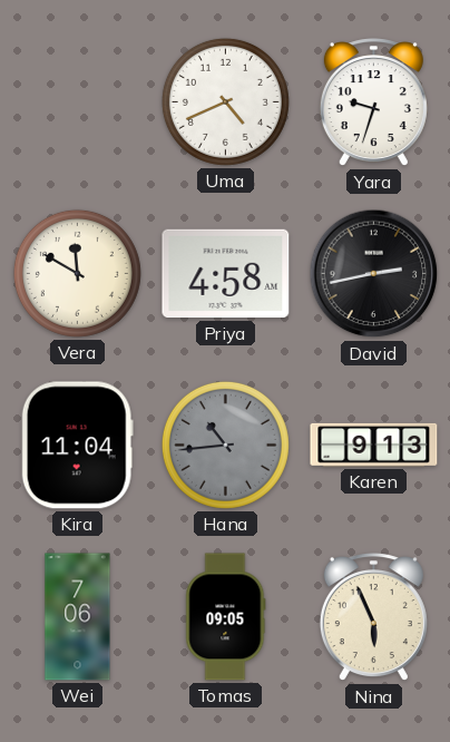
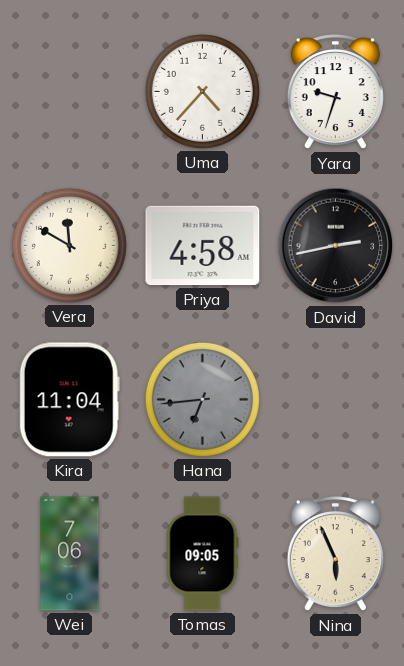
Uma: 4:41 -> 4:37 (202, 91)
Hana: 10:44 -> 6:44 (202, 399)
Karen: 9:13 -> none (374, 445)
